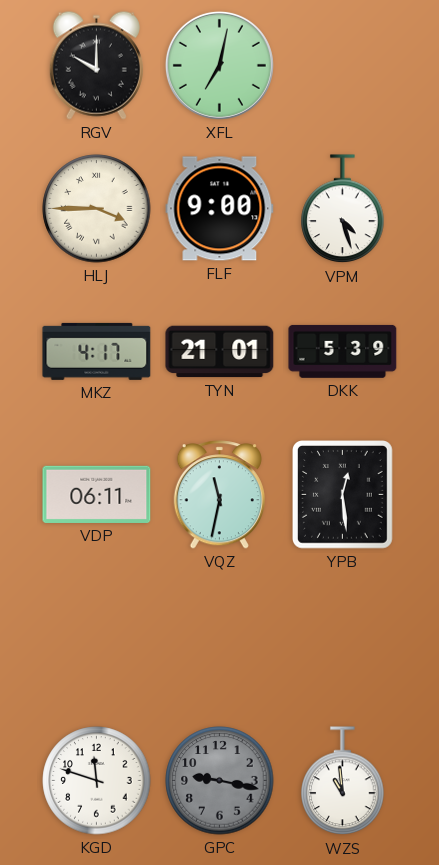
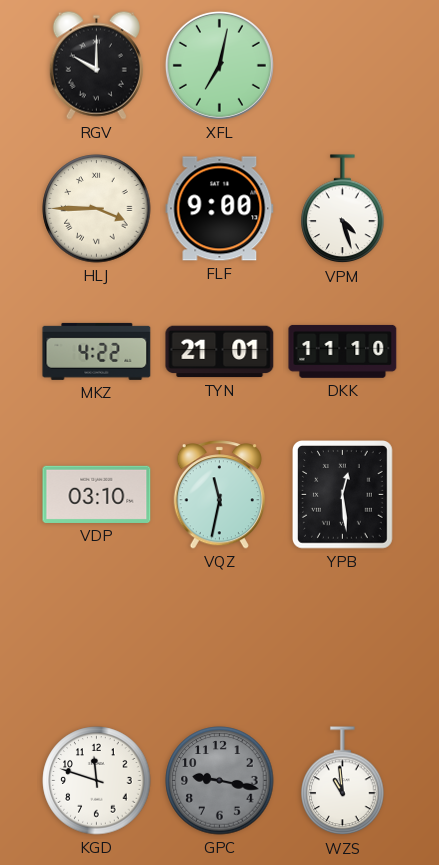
MKZ: 4:17 -> 4:22 (97, 351)
DKK: 5:39 -> 11:10 (343, 351)
VDP: 06:11 -> 03:10 (97, 494)
